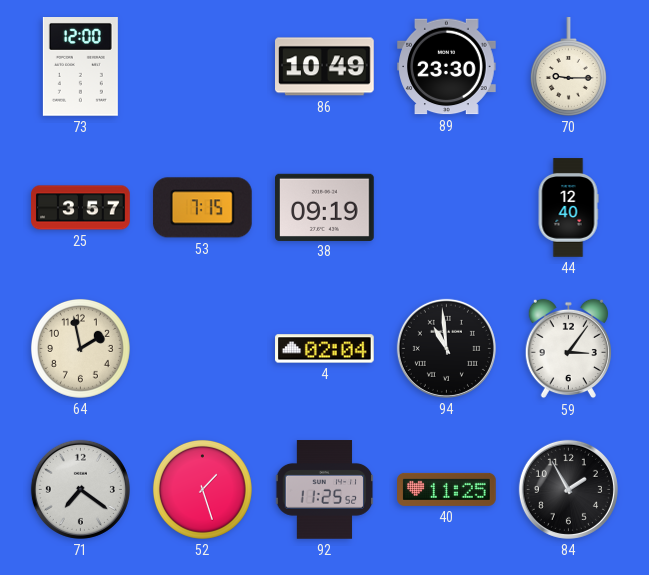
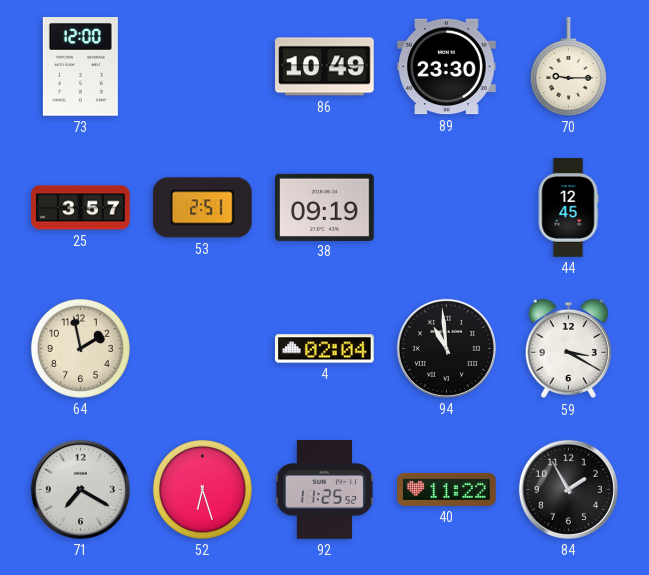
53: 7:15 -> 2:51 (202, 208)
44: 12:40 -> 12:45 (568, 208)
59: 3:06 -> 3:20 (568, 349)
71: 7:21 -> 7:20 (80, 489)
52: 1:27 -> 6:27 (202, 489)
40: 11:25 -> 11:22 (447, 489)
